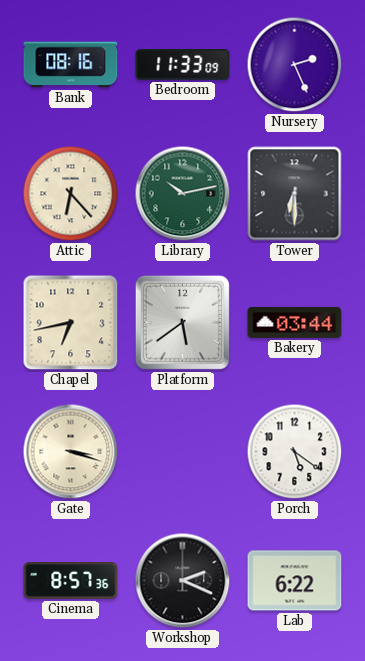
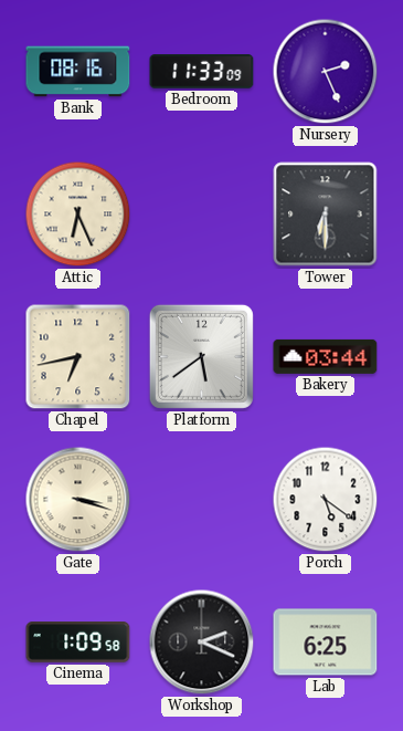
Attic: 6:23 -> 6:26 (78, 215)
Library: 10:13 -> none (183, 194)
Cinema: 8:57 -> 1:09 (78, 643)
Lab: 6:22 -> 6:25 (326, 643)
